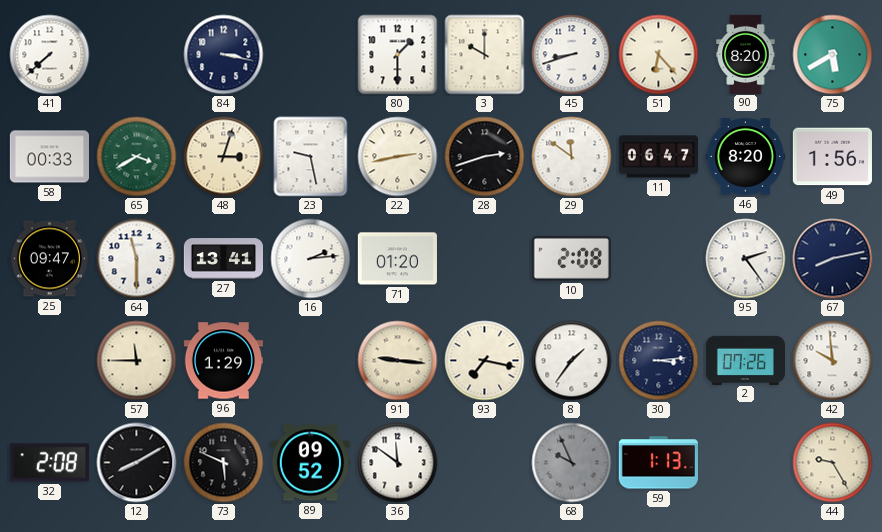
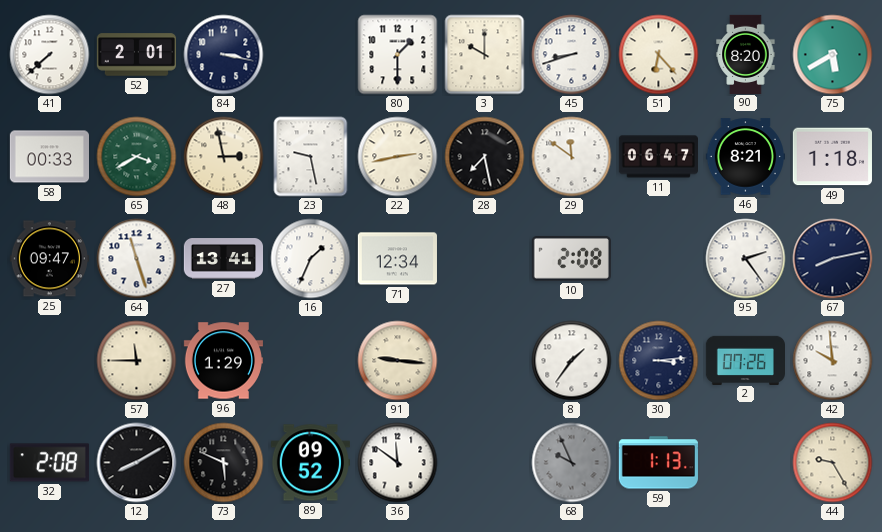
52: none -> 2:01 (136, 55)
48: 3:03 -> 2:58 (224, 157)
28: 2:42 -> 7:28 (485, 157)
46: 8:20 -> 8:21 (745, 157)
49: 1:56 -> 1:18 (832, 157)
64: 11:30 -> 11:27 (137, 259)
16: 2:14 -> 1:34 (311, 259)
71: 01:20 -> 12:34 (397, 259)
93: 7:17 -> none (485, 361)
